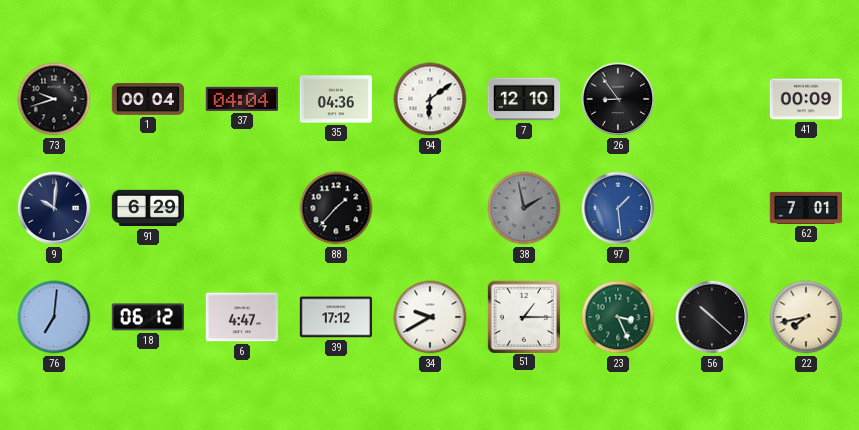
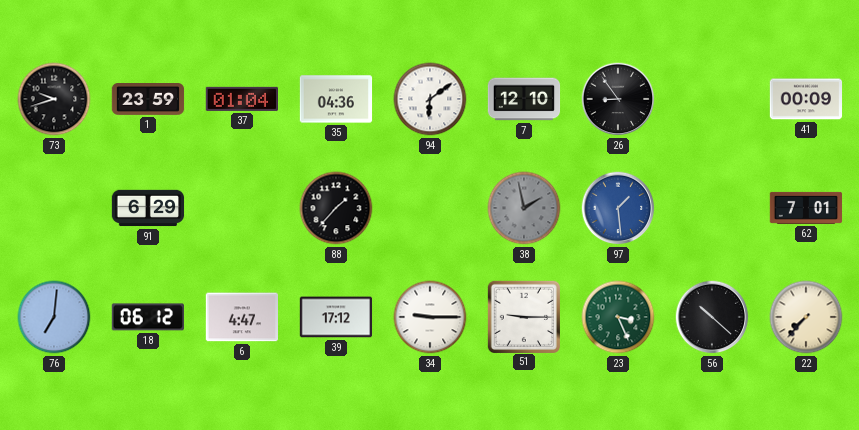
1: 00:04 -> 23:59 (148, 100)
37: 04:04 -> 01:04 (241, 99)
9: 10:01 -> none (54, 208)
34: 9:40 -> 9:15 (430, 317)
51: 1:15 -> 9:15 (523, 316)
22: 7:43 -> 7:37 (806, 317)
